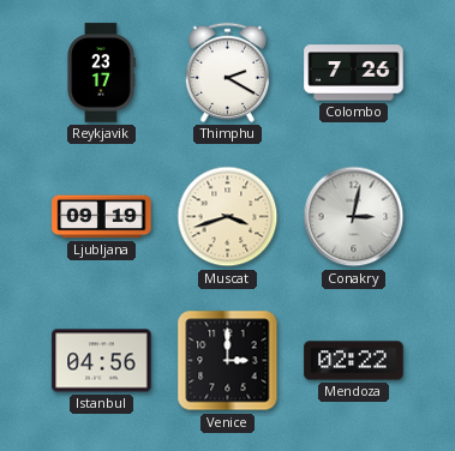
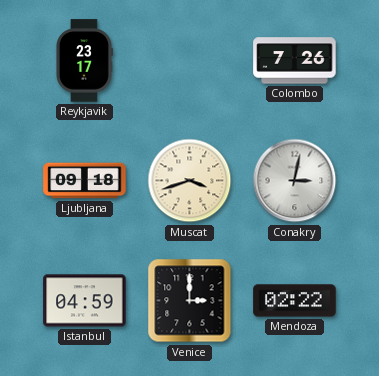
Thimphu: 2:20 -> none (227, 72)
Ljubljana: 09:19 -> 09:18 (85, 181)
Istanbul: 04:56 -> 04:59 (85, 301)
